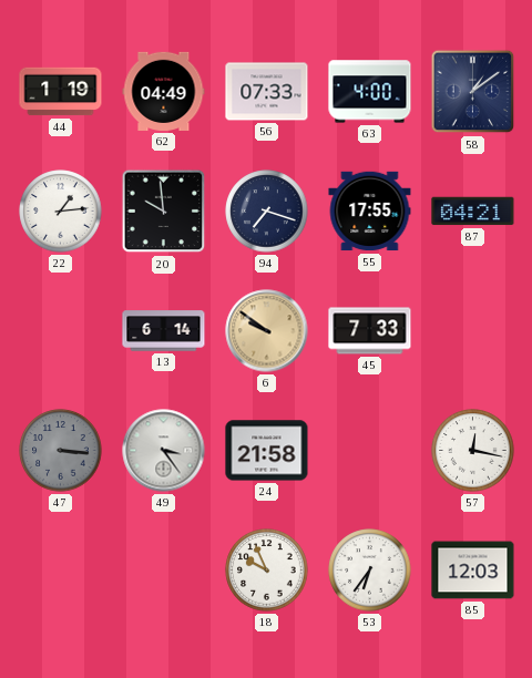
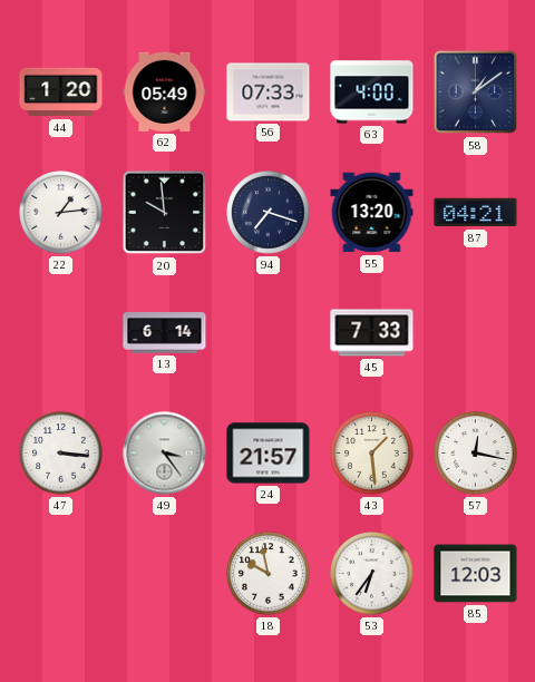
44: 1:19 -> 1:20 (61, 92)
62: 04:49 -> 05:49 (165, 91)
55: 17:55 -> 13:20 (372, 213)
6: 9:51 -> none (267, 331)
47 dial: grey -> white (61, 454)
24: 21:58 -> 21:57 (269, 454)
43: none -> 1:29 (372, 454)
18: 9:56 -> 9:58 (269, 574)
